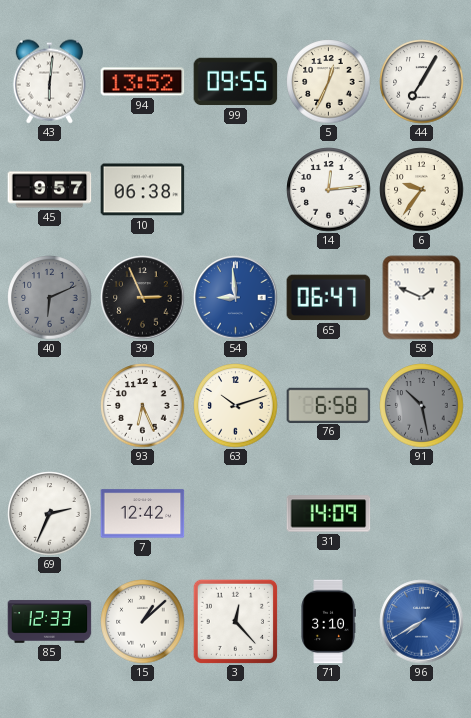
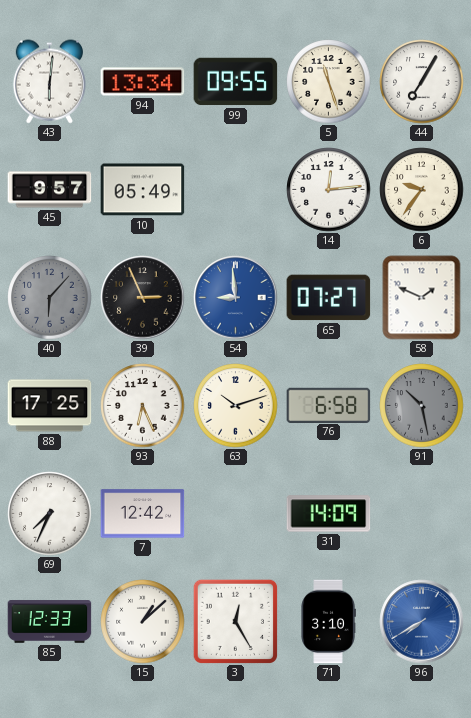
94: 13:52 -> 13:34 (143, 82)
5: 12:34 -> 11:27 (329, 82)
10: 06:38 -> 05:49 (143, 190)
40: 6:11 -> 6:07 (50, 298)
65: 06:47 -> 07:27 (329, 298)
88: none -> 17:25 (50, 406)
69: 2:34 -> 7:34 (50, 514)
3: 12:23 -> 12:25 (235, 621)
